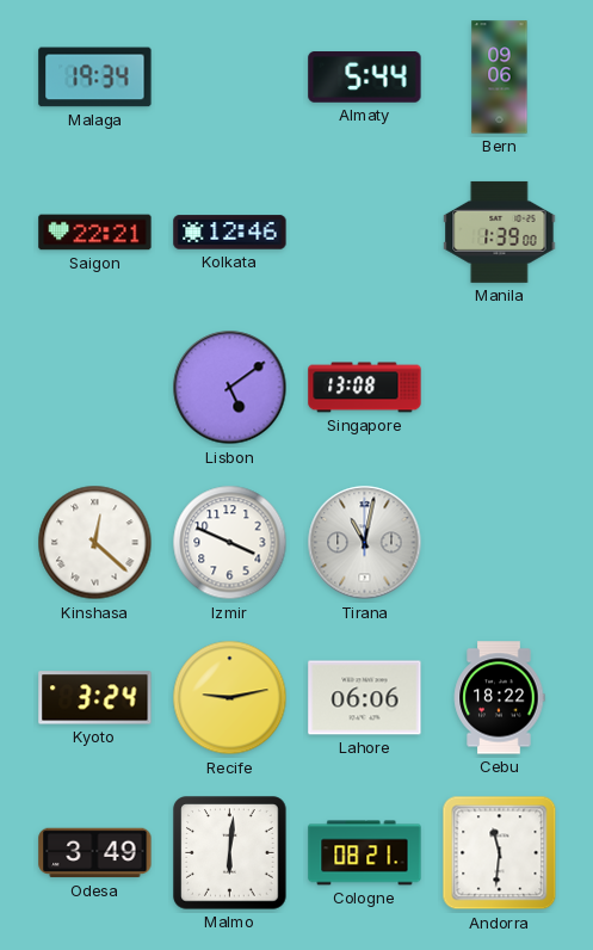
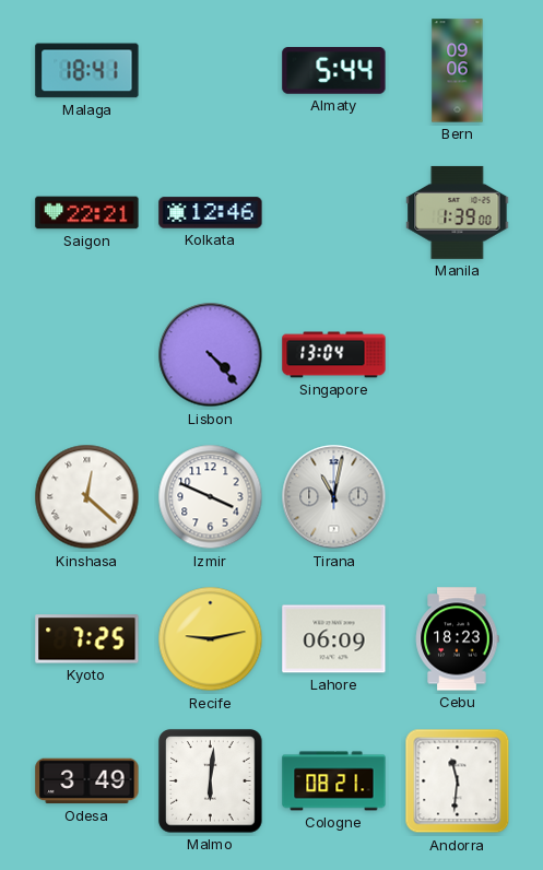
Malaga: 19:34 -> 18:41 (87, 71)
Lisbon: 5:09 -> 4:23 (211, 355)
Singapore: 13:08 -> 13:04 (334, 355)
Kyoto: 3:24 -> 7:25 (87, 639)
Lahore: 06:06 -> 06:09 (334, 639)
Cebu: 18:22 -> 18:23 (457, 639)
